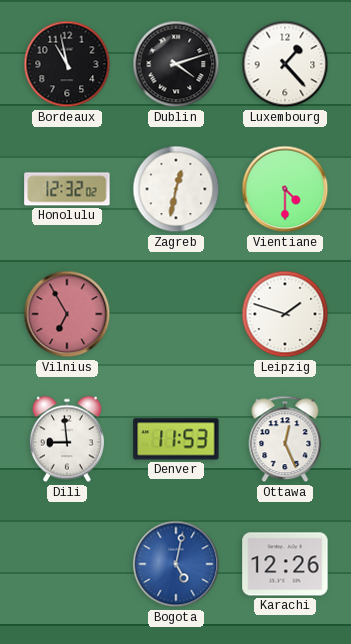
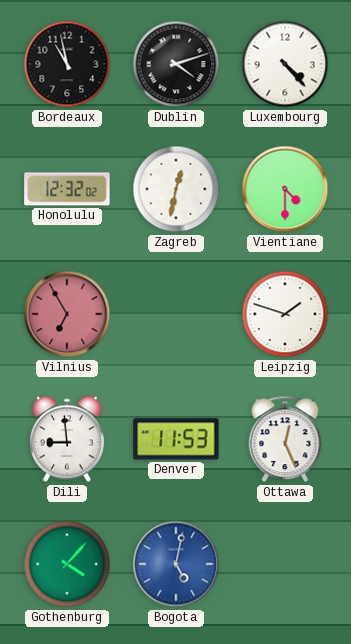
Luxembourg: 1:23 -> 4:23 (285, 64)
Gothenburg: none -> 4:07 (67, 564)
Karachi: 12:26 -> none (285, 564)
